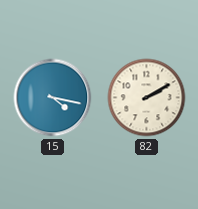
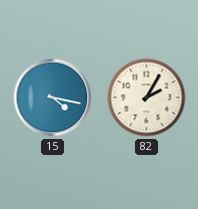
82: 2:10 -> 2:05 (147, 98)
